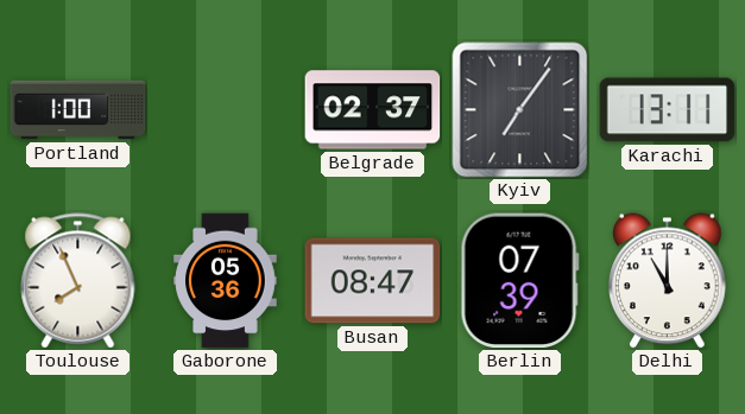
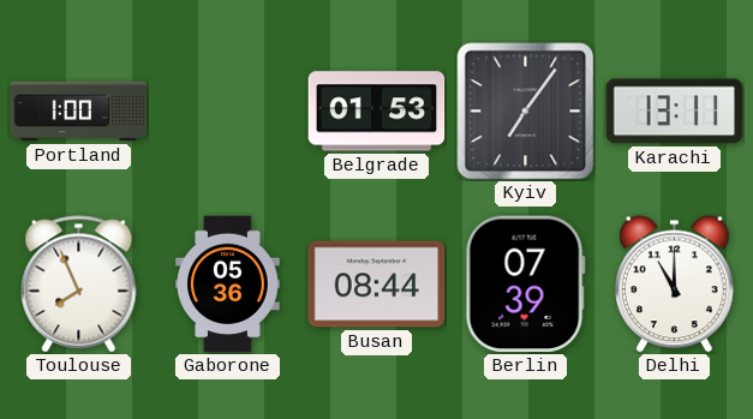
Belgrade: 02:37 -> 01:53 (377, 112)
Busan: 08:47 -> 08:44 (377, 285)
